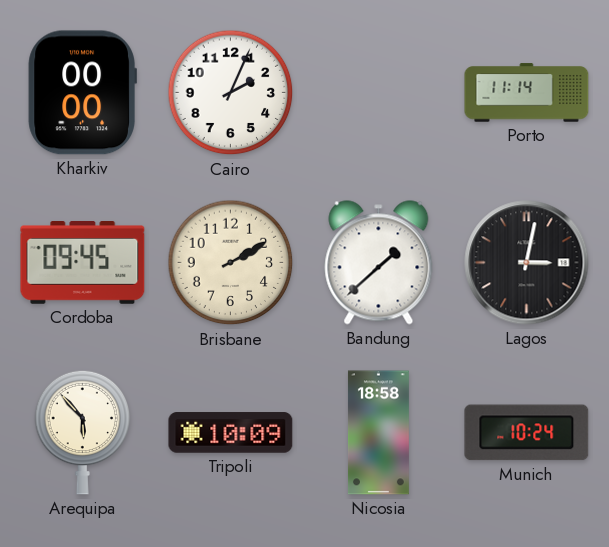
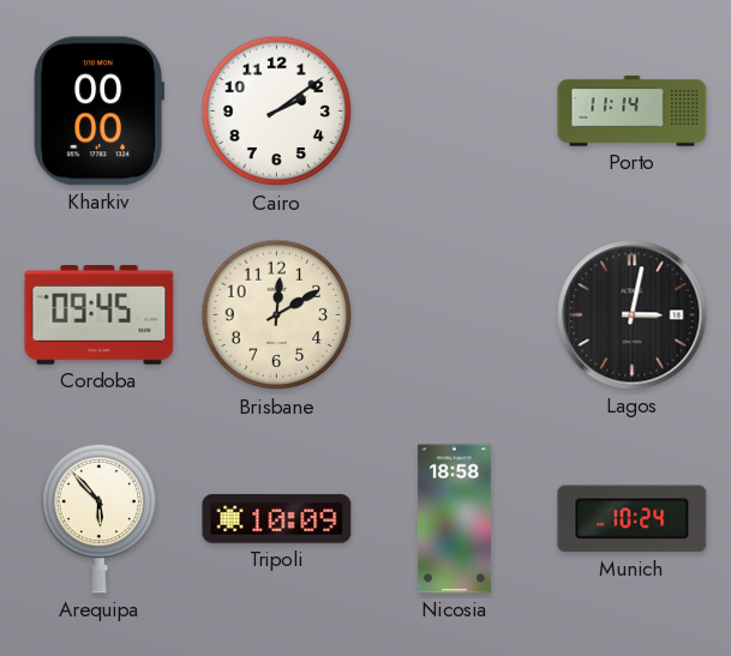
Cairo: 2:04 -> 2:09 (277, 112)
Brisbane: 2:10 -> 12:10 (277, 315)
Bandung: 1:38 -> none (379, 263)
